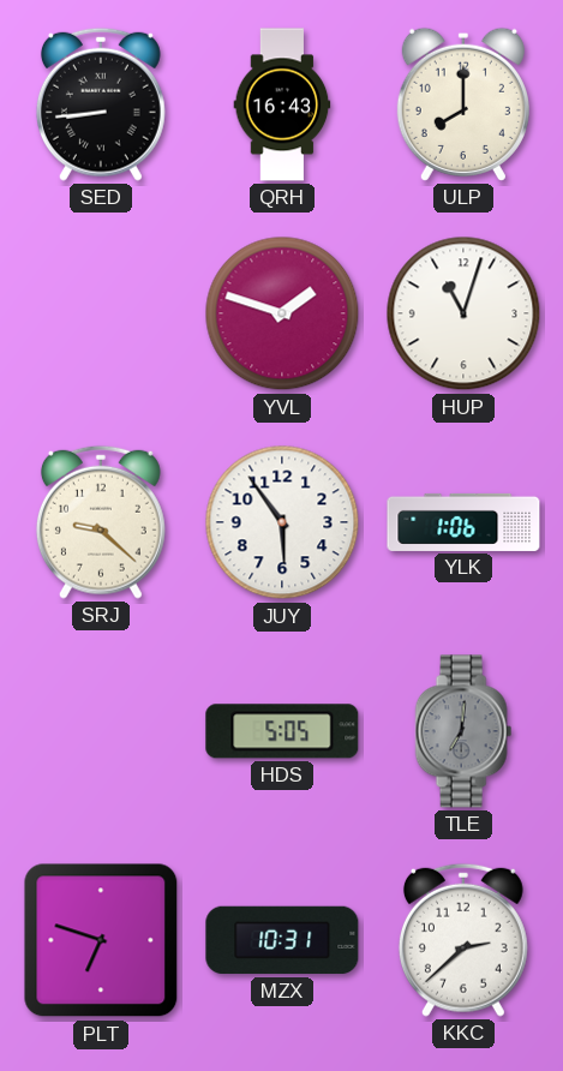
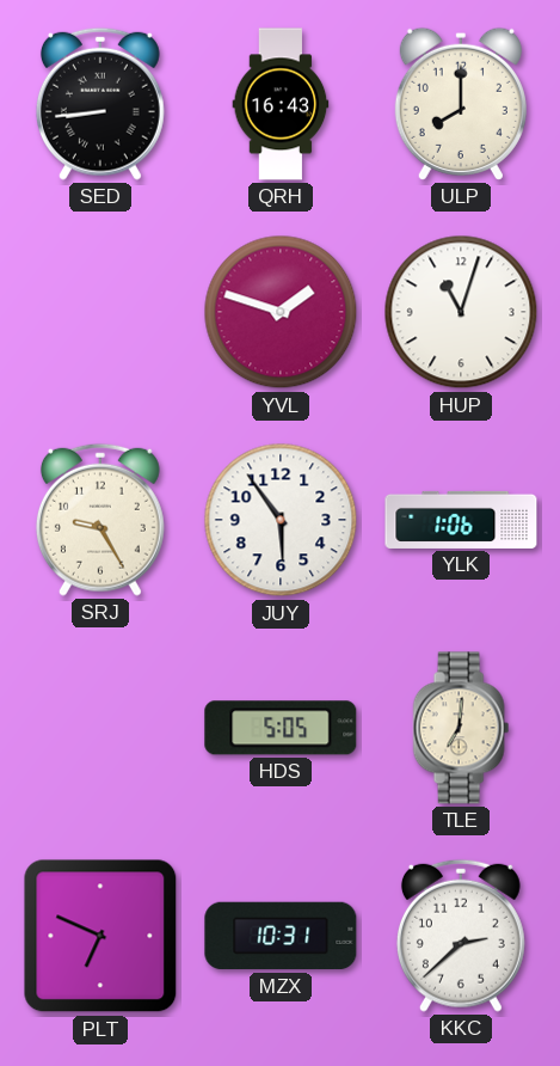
SRJ: 9:22 -> 9:25 (100, 520)
TLE dial: grey -> cream (461, 728)
PLT: 6:48 -> 6:49 (100, 936)
